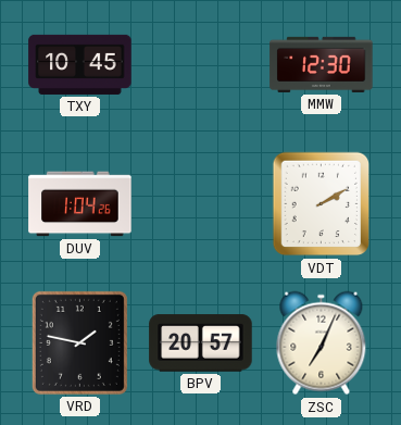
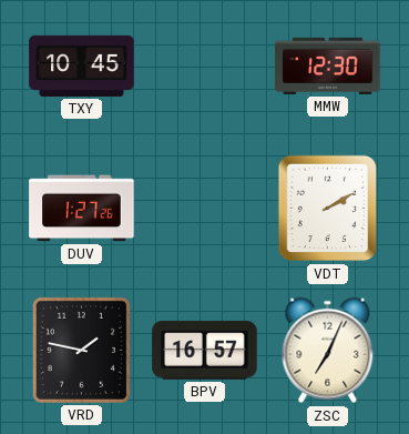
DUV: 1:04 -> 1:27 (82, 209)
BPV: 20:57 -> 16:57 (205, 351)
